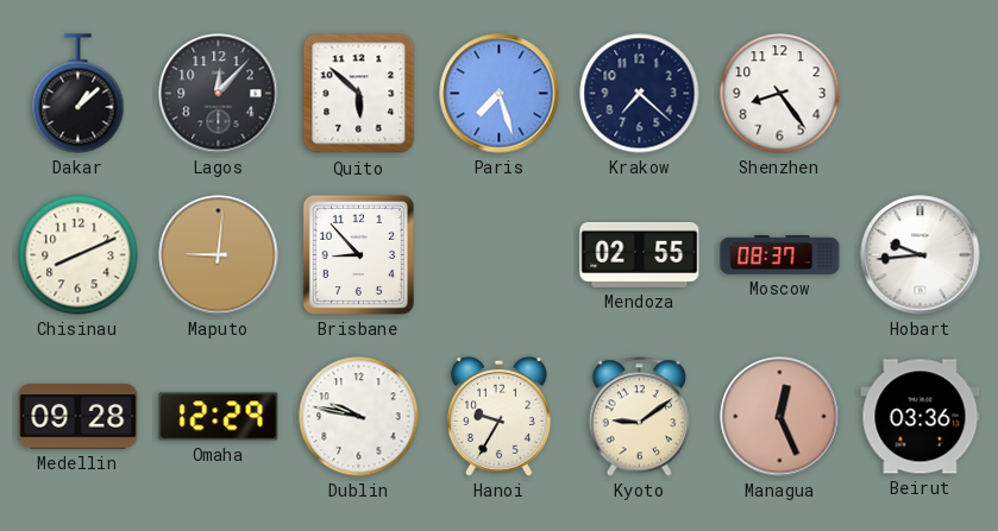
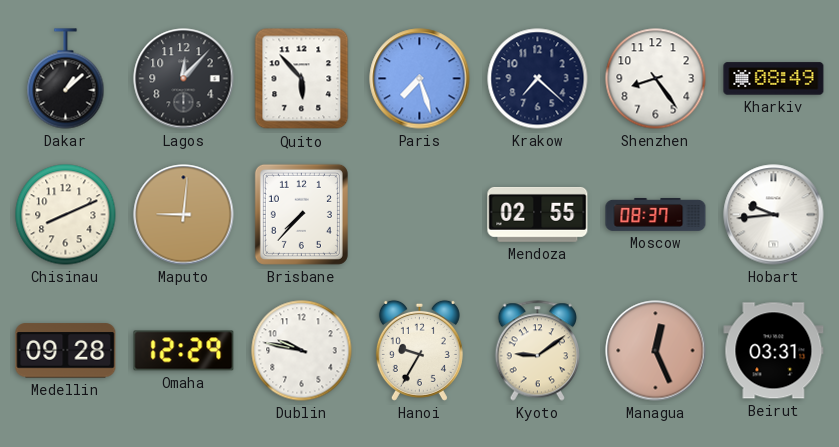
Quito: 5:52 -> 5:53 (302, 79)
Kharkiv: none -> 08:49 (774, 79)
Brisbane: 8:53 -> 7:37 (301, 214)
Beirut: 03:36 -> 03:31 (774, 351)
